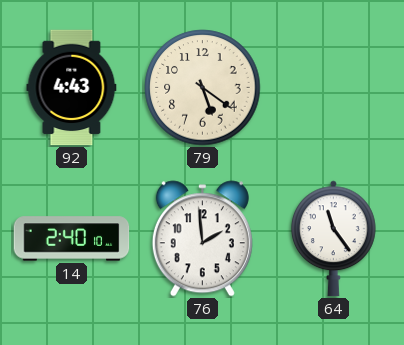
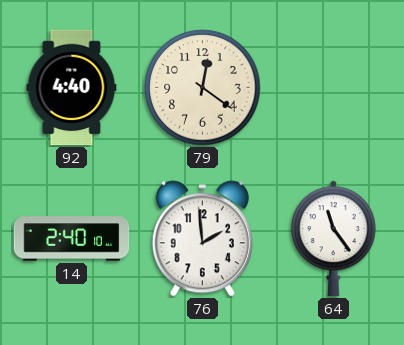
92: 4:43 -> 4:40 (72, 88)
79: 5:21 -> 12:21 (203, 88)
